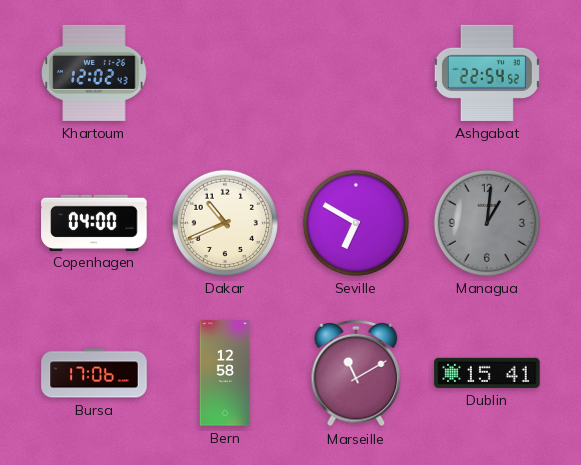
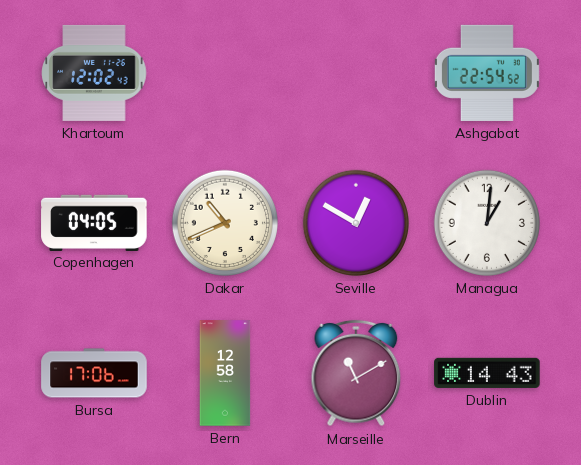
Copenhagen: 04:00 -> 04:05 (94, 222)
Seville: 6:50 -> 12:50 (356, 223)
Managua dial: grey -> white (487, 223)
Dublin: 15:41 -> 14:43 (487, 373)
